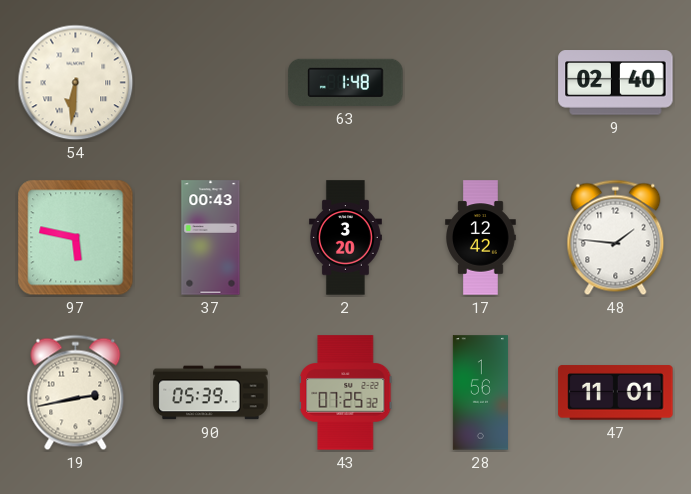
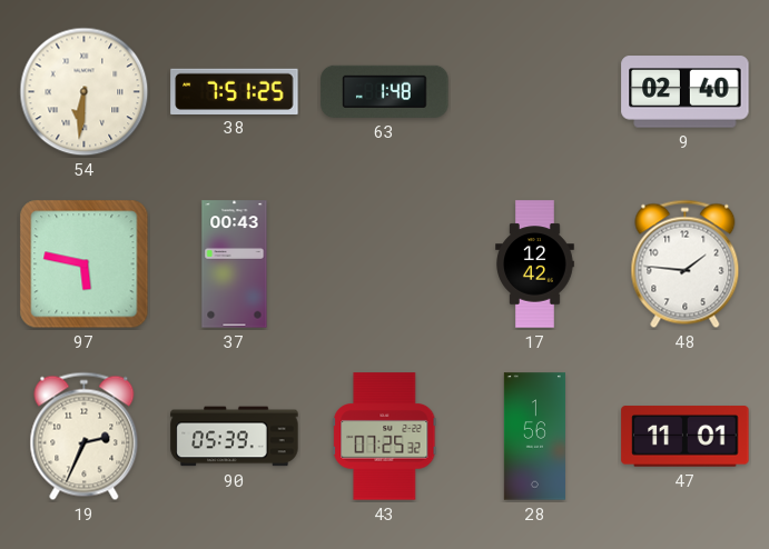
38: none -> 7:51 (235, 91)
2: 3:20 -> none (345, 238)
19: 2:43 -> 2:34 (85, 437)
